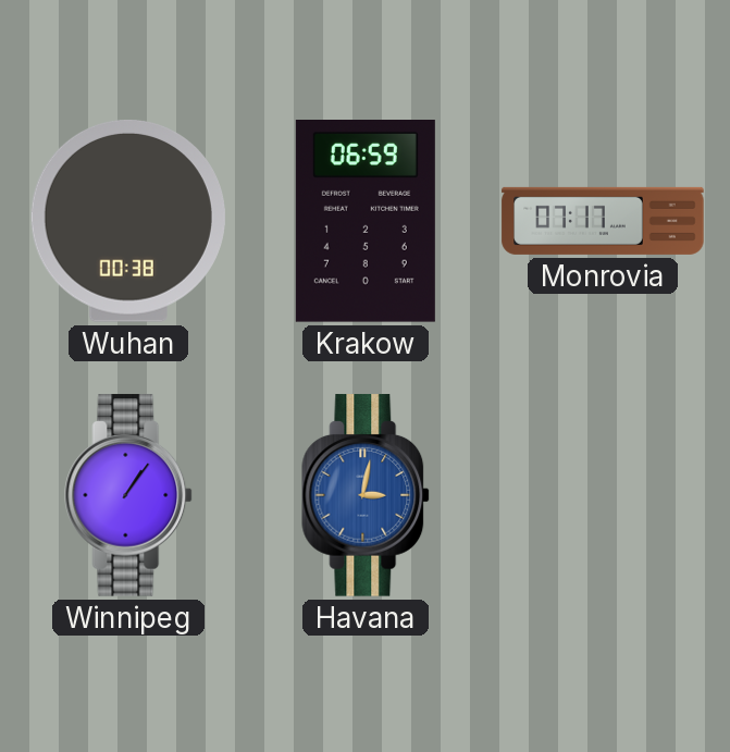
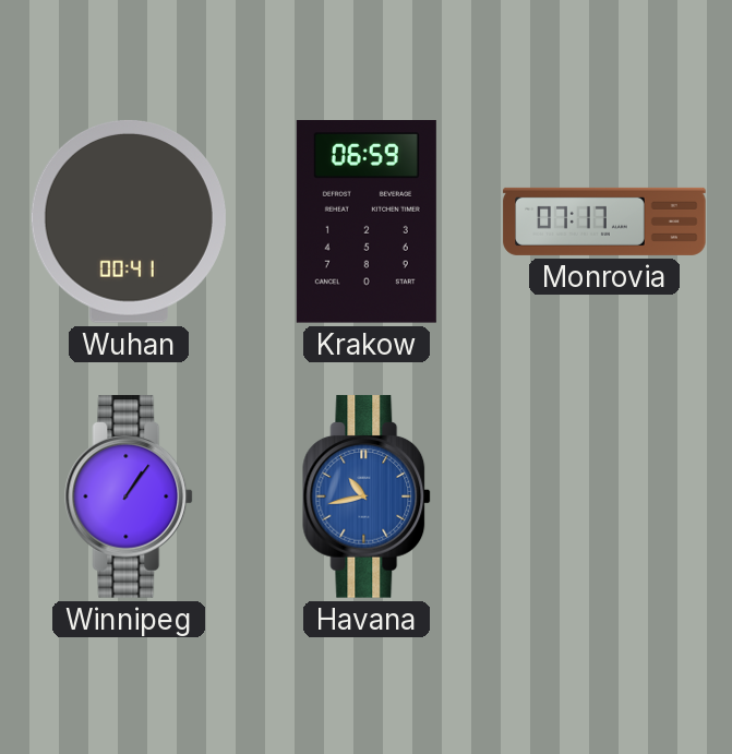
Wuhan: 00:38 -> 00:41 (129, 222)
Havana: 3:02 -> 10:43 (368, 496)
